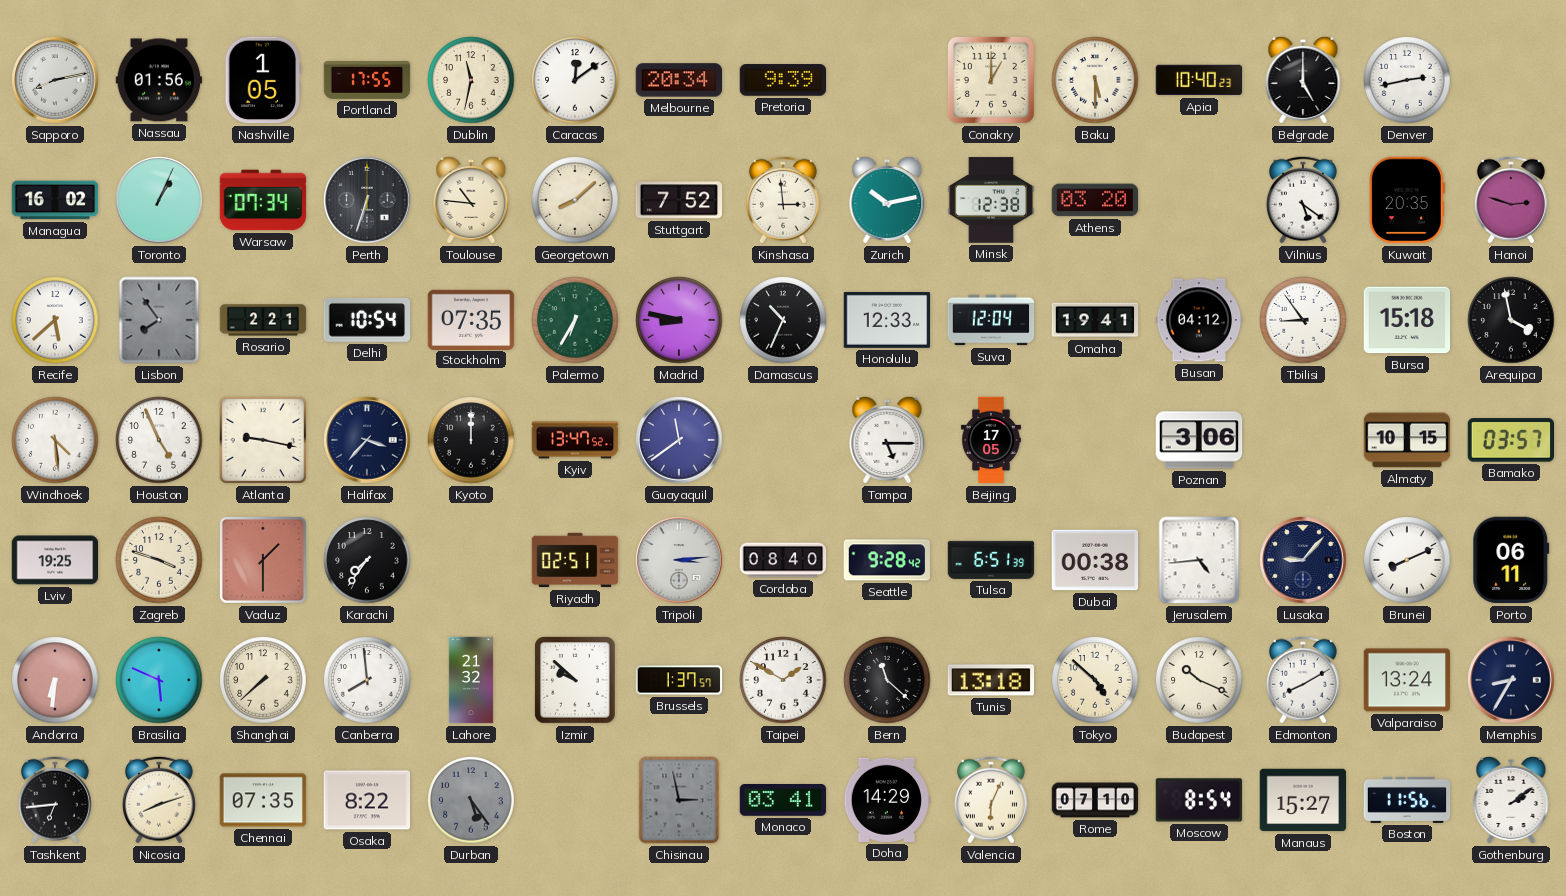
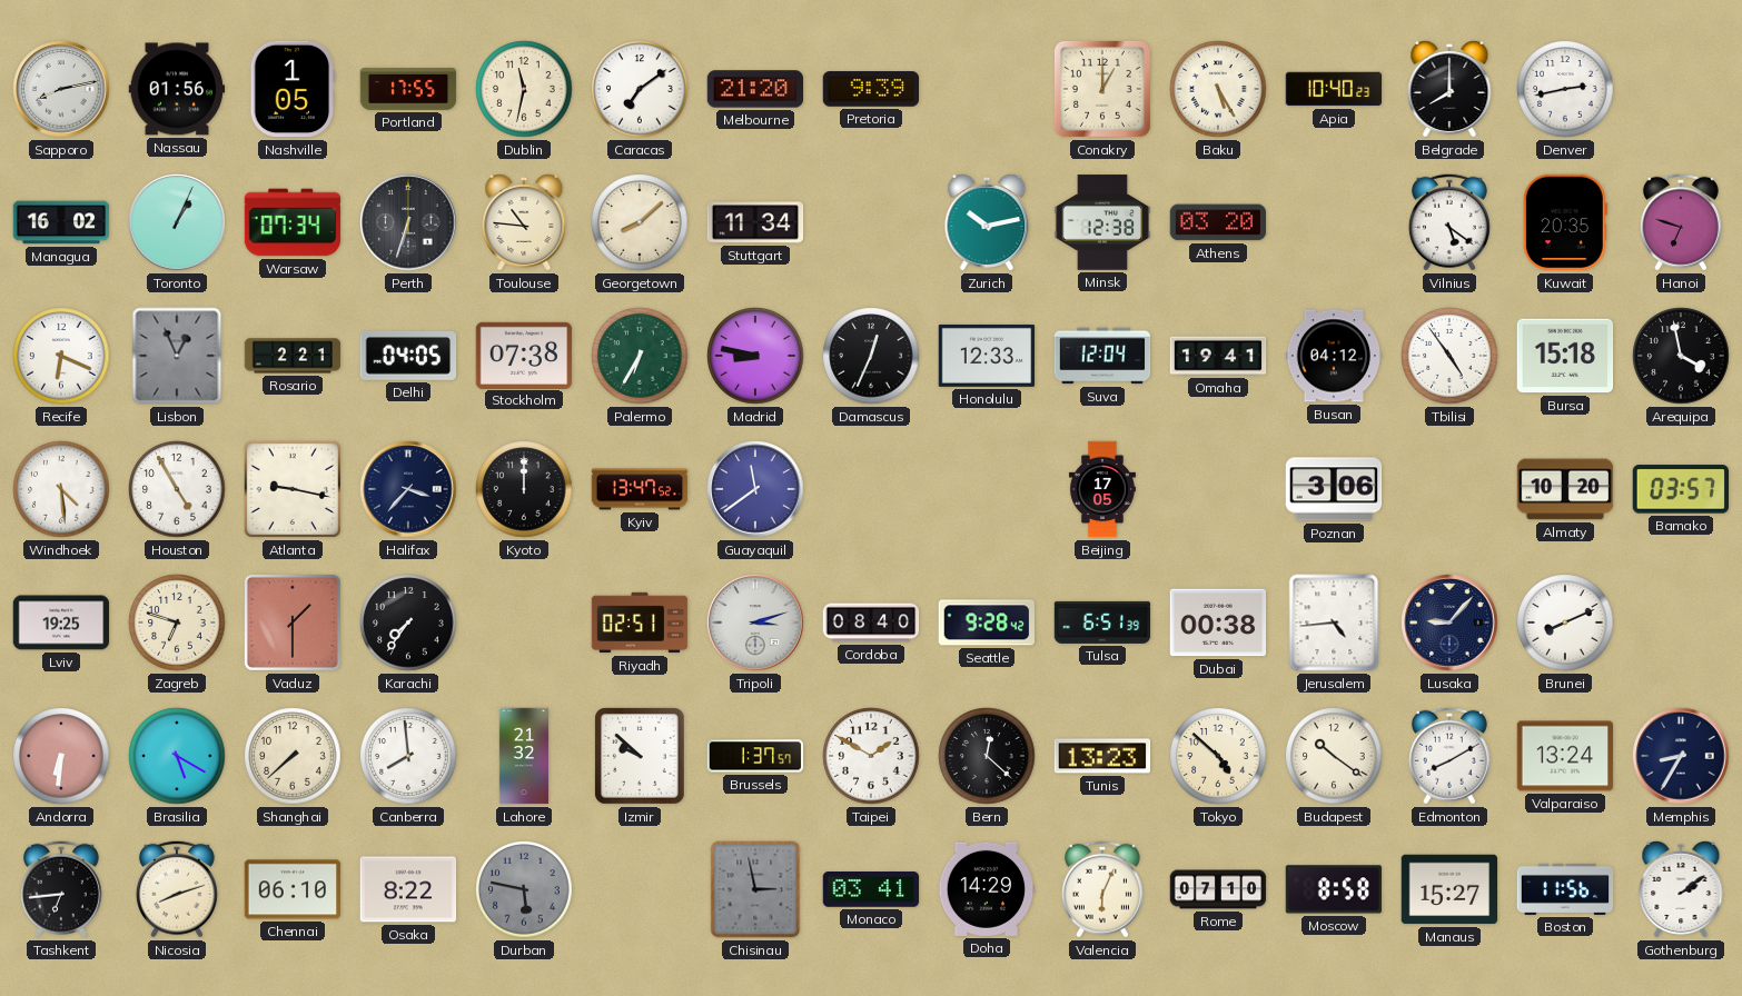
Caracas: 12:09 -> 7:09 (640, 89)
Melbourne: 20:34 -> 21:20 (755, 89)
Baku: 5:30 -> 5:25 (1218, 89)
Belgrade: 5:00 -> 8:00 (1449, 89)
Stuttgart: 7:52 -> 11:34 (755, 222)
Kinshasa: 2:59 -> none (783, 200)
Hanoi: 2:48 -> 6:48 (1681, 222)
Recife: 5:38 -> 6:19 (61, 356)
Lisbon: 7:54 -> 12:56 (177, 356)
Delhi: 10:54 -> 04:05 (408, 356)
Stockholm: 07:35 -> 07:38 (524, 355)
Damascus: 10:34 -> 12:34 (871, 356)
Tbilisi: 8:54 -> 4:54 (1449, 356)
Houston: 4:56 -> 4:55 (177, 489)
Tampa: 5:15 -> none (887, 440)
Almaty: 10:15 -> 10:20 (1565, 489)
Zagreb: 3:48 -> 6:48 (177, 622)
Tripoli: 3:14 -> 3:12 (755, 622)
Porto: 06:11 -> none (1511, 560)
Brasilia: 5:49 -> 5:20 (177, 756)
Bern: 11:22 -> 12:22 (987, 756)
Tunis: 13:18 -> 13:23 (1102, 756)
Budapest: 10:19 -> 10:21 (1334, 756)
Chennai: 07:35 -> 06:10 (293, 889)
Durban: 5:24 -> 5:47 (524, 889)
Moscow: 8:54 -> 8:58 (1334, 889)
